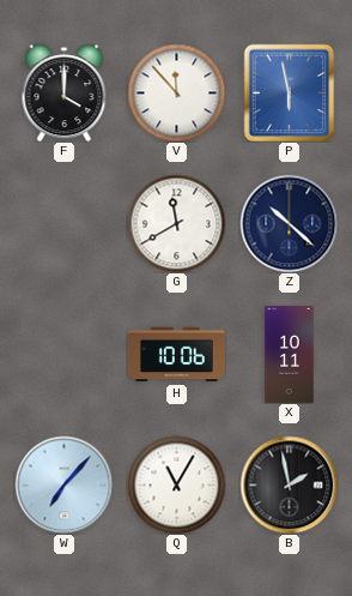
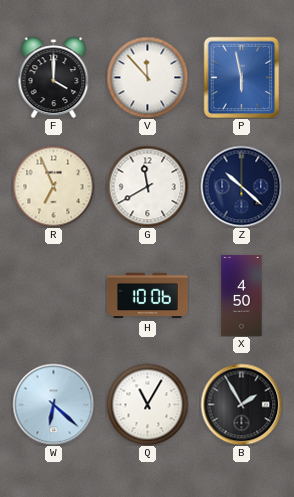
R: none -> 6:56 (53, 186)
X: 10:11 -> 4:50 (242, 296)
W: 7:07 -> 6:22 (53, 404)
B: 1:58 -> 1:55 (241, 404)
